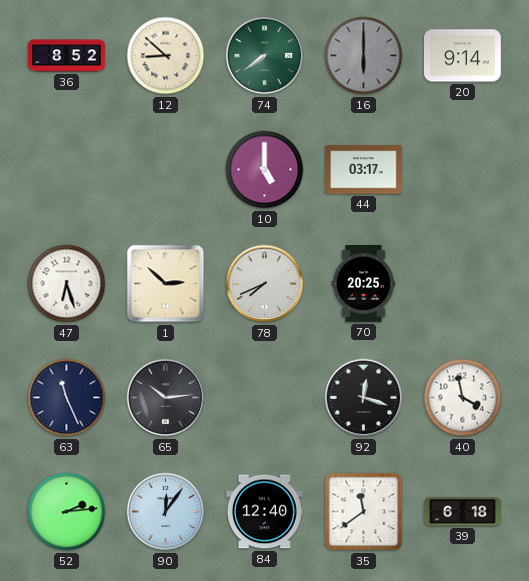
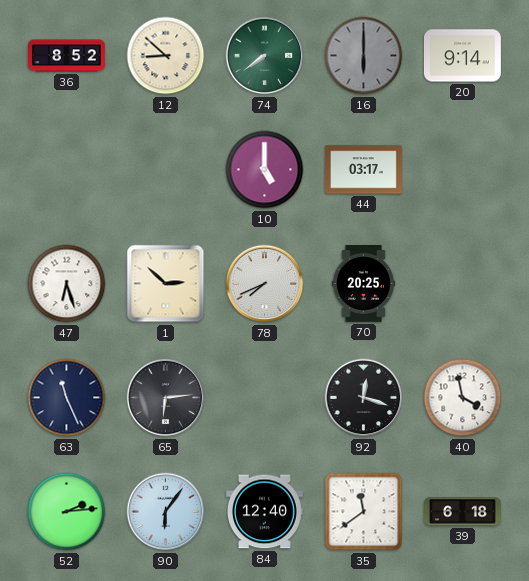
65: 10:14 -> 6:14 (166, 398)
90: 12:06 -> 6:06 (166, 512)
